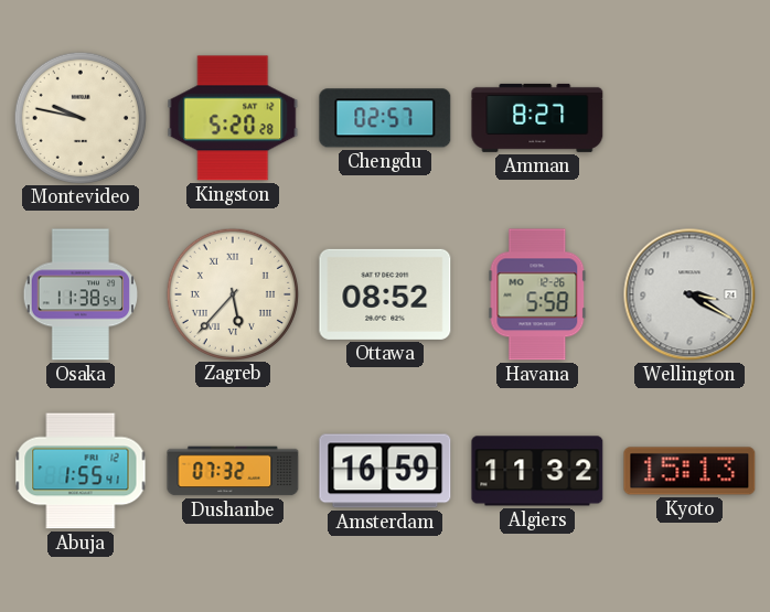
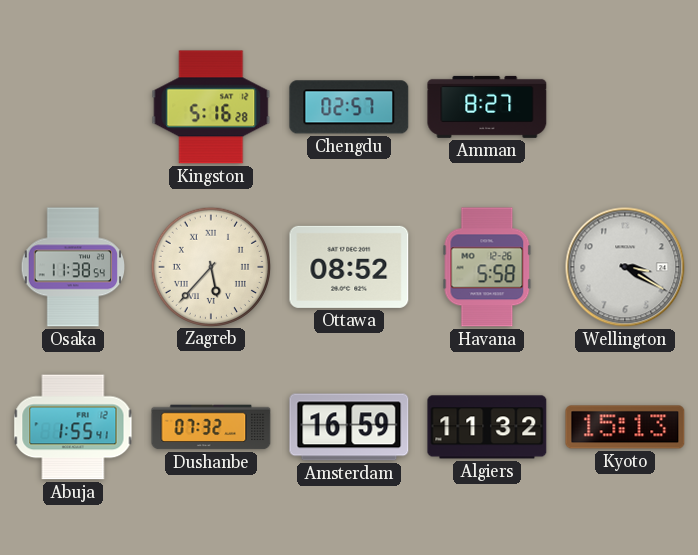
Montevideo: 9:47 -> none (79, 117)
Kingston: 5:20 -> 5:16 (211, 107)
